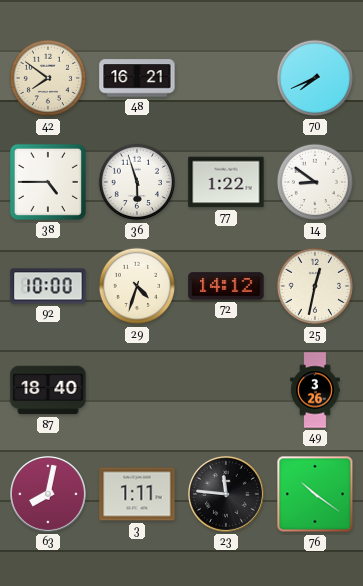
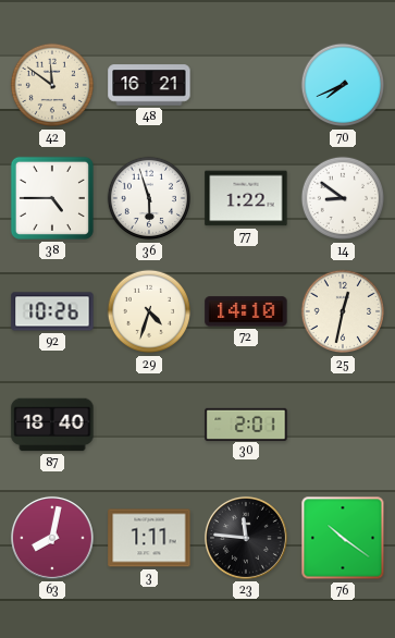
42: 7:51 -> 11:51 (52, 85)
92: 10:00 -> 10:26 (52, 311)
72: 14:12 -> 14:10 (246, 311)
30: none -> 2:01 (246, 424)
49: 3:26 -> none (315, 390)
